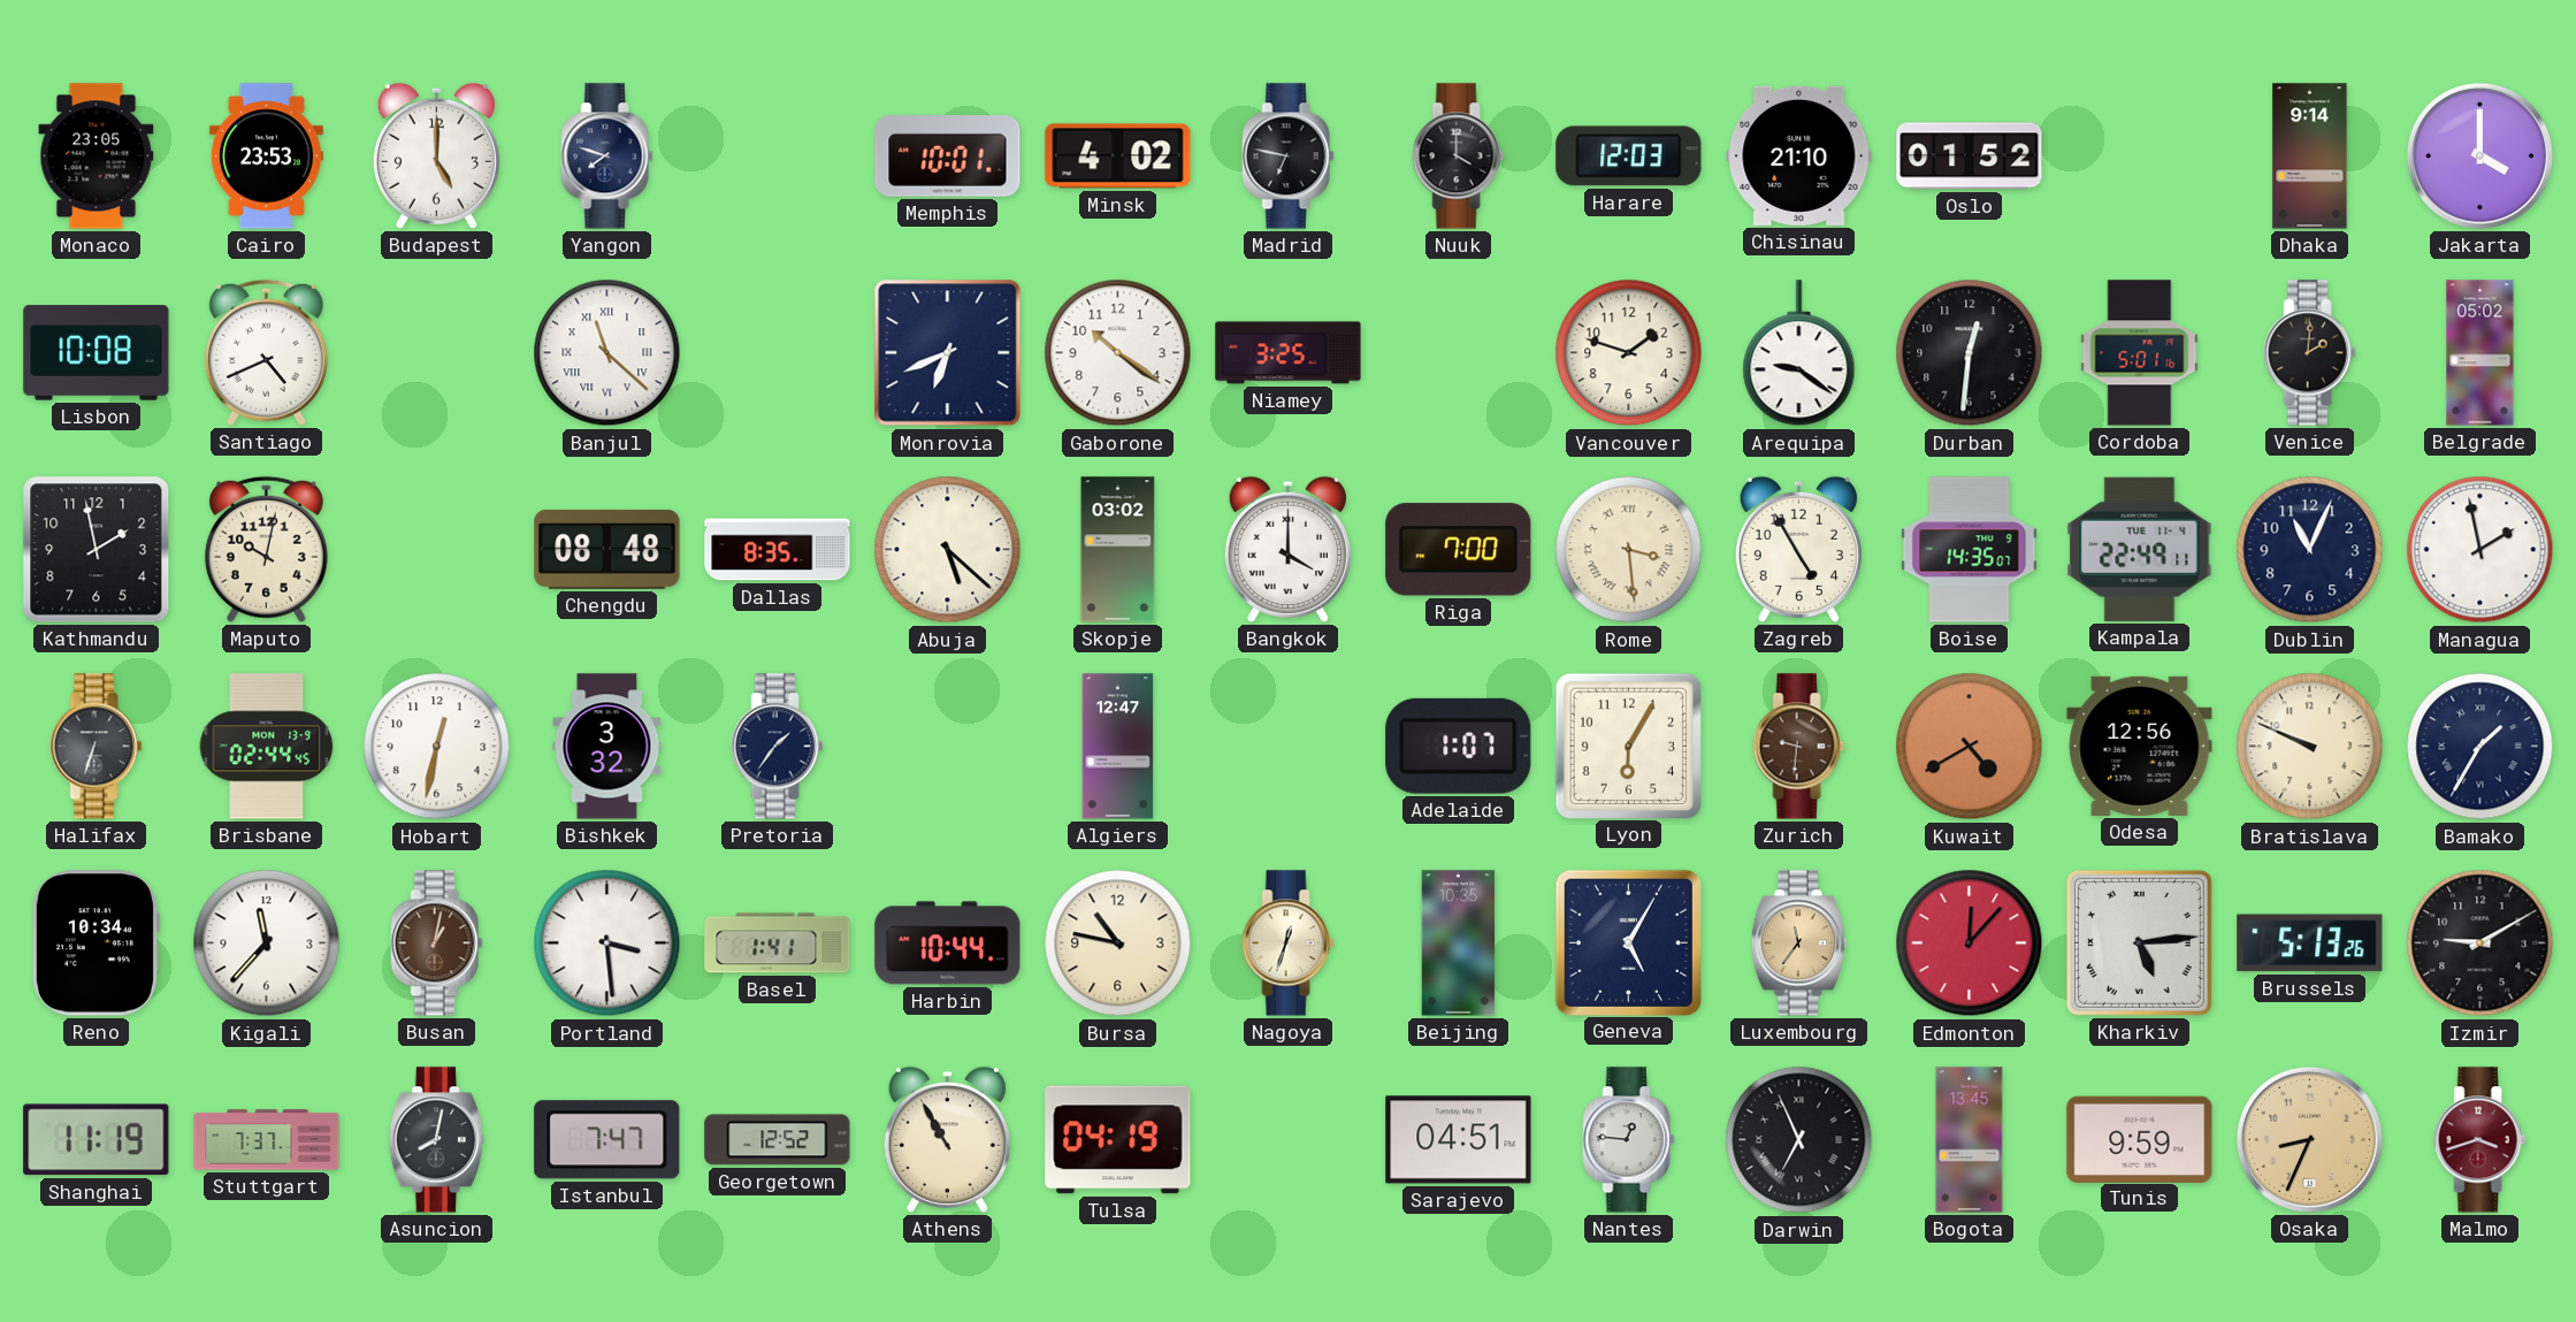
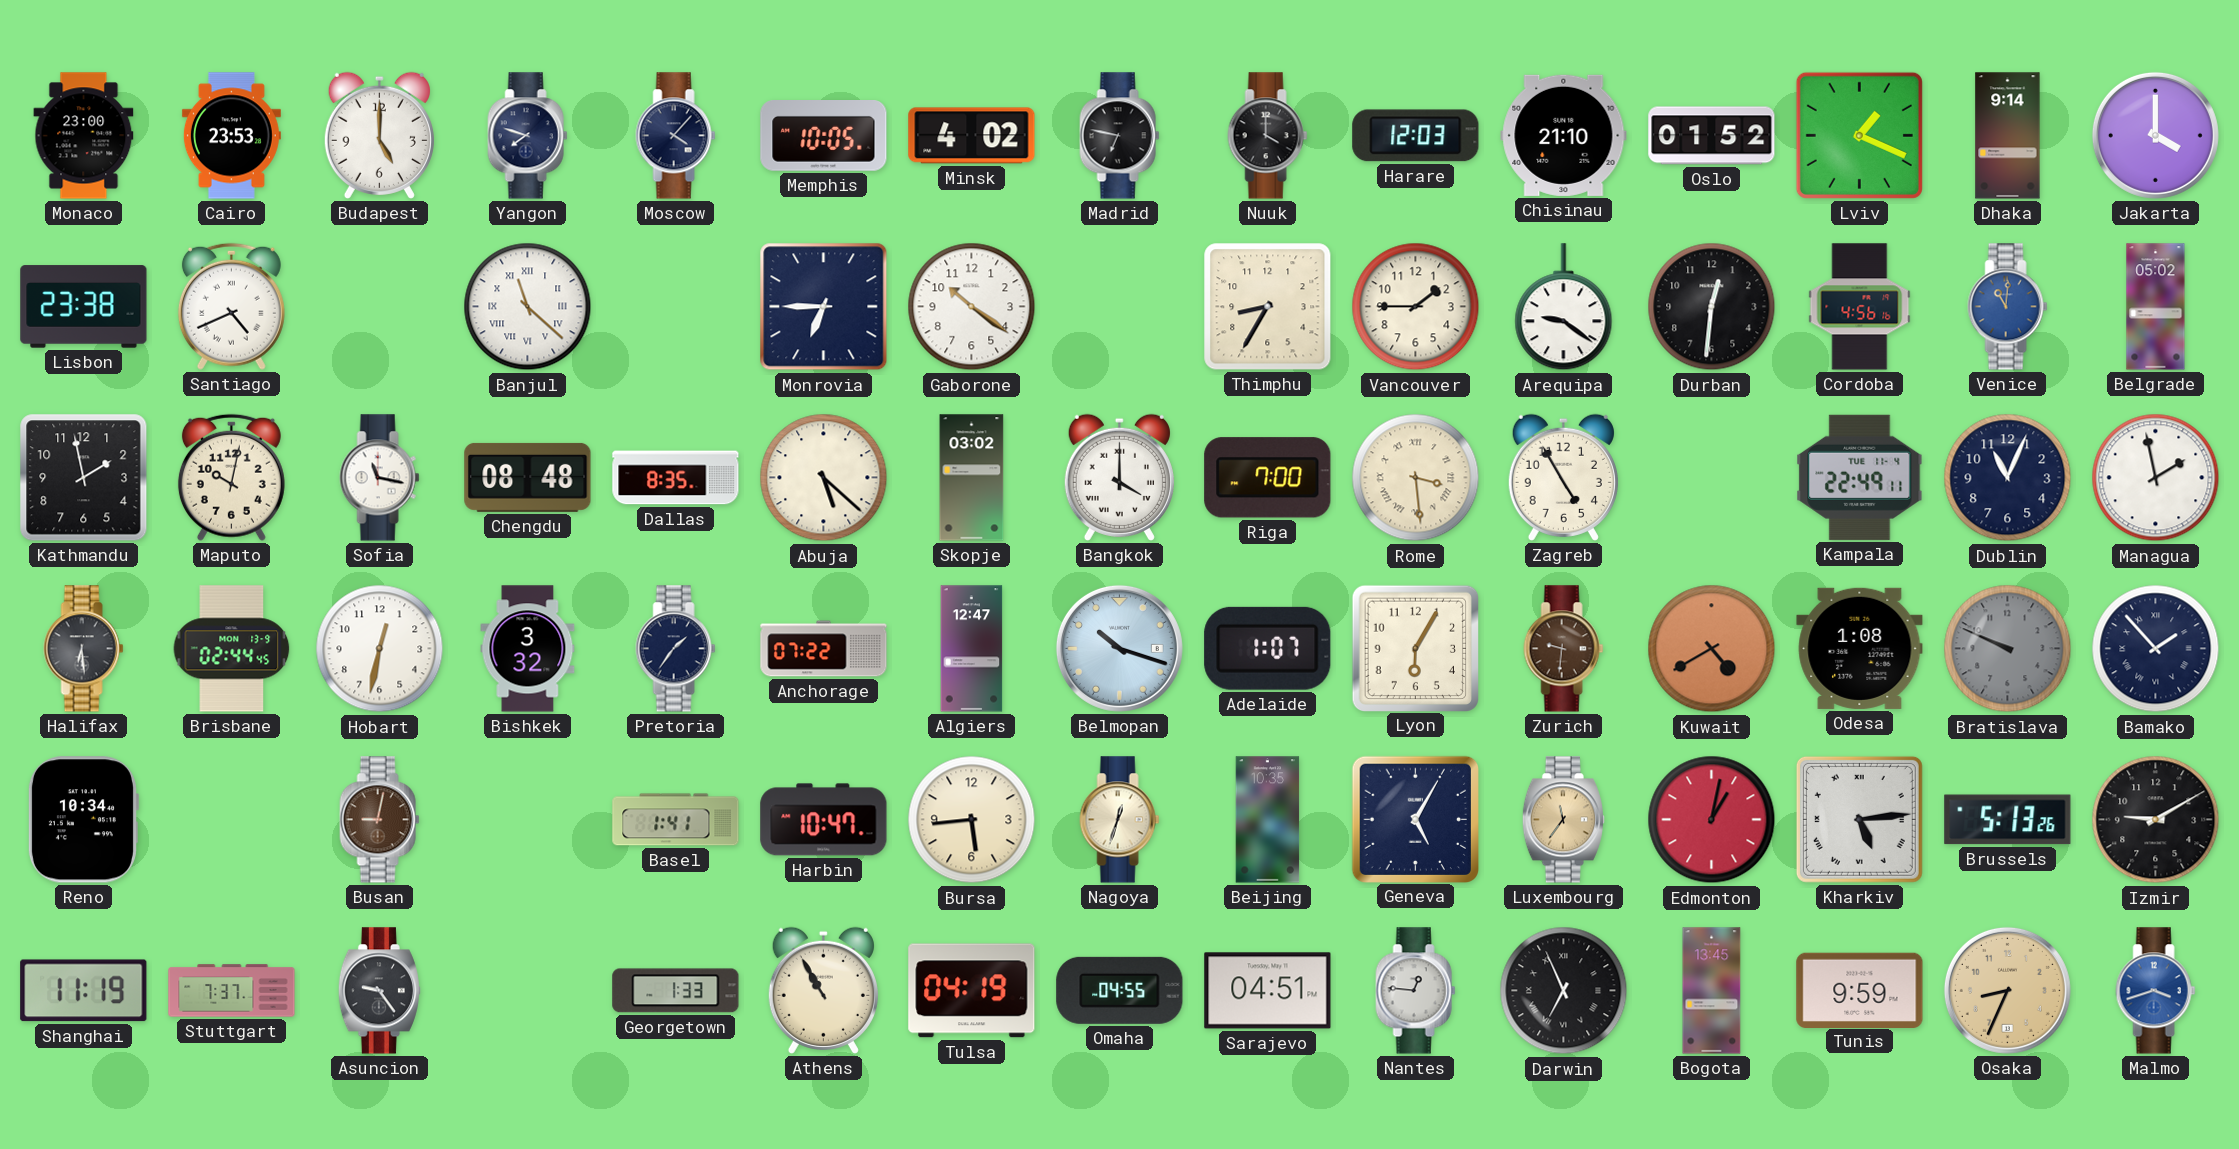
Monaco: 23:05 -> 23:00 (84, 136)
Moscow: none -> 4:07 (676, 136)
Memphis: 10:01 -> 10:05 (824, 136)
Lviv: none -> 1:19 (1859, 135)
Lisbon: 10:08 -> 23:38 (84, 307)
Monrovia: 6:41 -> 6:45 (824, 307)
Niamey: 3:25 -> none (1289, 353)
Thimphu: none -> 8:35 (1268, 307)
Vancouver: 1:48 -> 1:45 (1416, 307)
Cordoba: 5:01 -> 4:56 (1860, 307)
Venice: 2:01 -> 11:01 (2008, 307)
Venice dial: black -> blue (2008, 307)
Sofia: none -> 11:17 (380, 478)
Boise: 14:35 -> none (1970, 550)
Halifax: 6:33 -> 6:29 (84, 649)
Anchorage: none -> 07:22 (824, 649)
Belmopan: none -> 10:18 (1119, 648)
Odesa: 12:56 -> 1:08 (1860, 648)
Bratislava dial: cream -> grey (2008, 649)
Bamako: 1:35 -> 1:53 (2156, 649)
Kigali: 11:37 -> none (267, 943)
Busan: 1:02 -> 9:02 (380, 820)
Portland: 3:29 -> none (607, 943)
Harbin: 10:44 -> 10:47 (824, 820)
Bursa: 10:47 -> 5:44 (972, 820)
Edmonton: 12:07 -> 1:02 (1712, 820)
Asuncion: 8:02 -> 9:24 (379, 991)
Istanbul: 7:47 -> none (607, 1140)
Georgetown: 12:52 -> 1:33 (676, 991)
Omaha: none -> 04:55 (1120, 990)
Malmo dial: burgundy -> blue (2156, 991)
